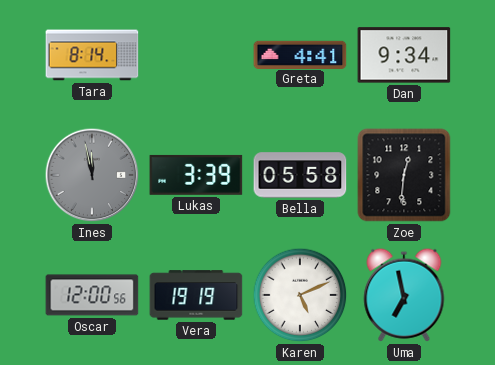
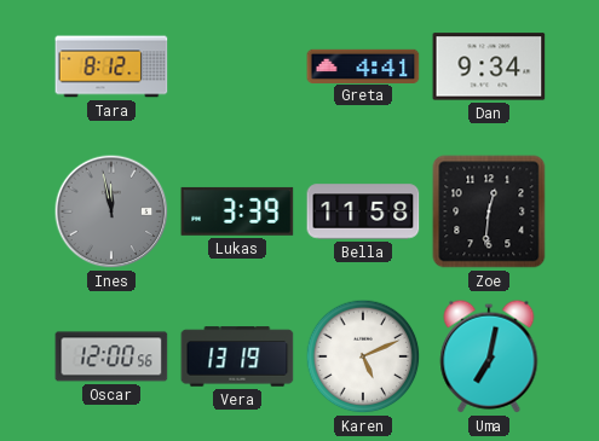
Tara: 8:14 -> 8:12 (111, 66)
Bella: 05:58 -> 11:58 (363, 211)
Vera: 19:19 -> 13:19 (237, 356)
Uma: 6:58 -> 7:02 (489, 356)
